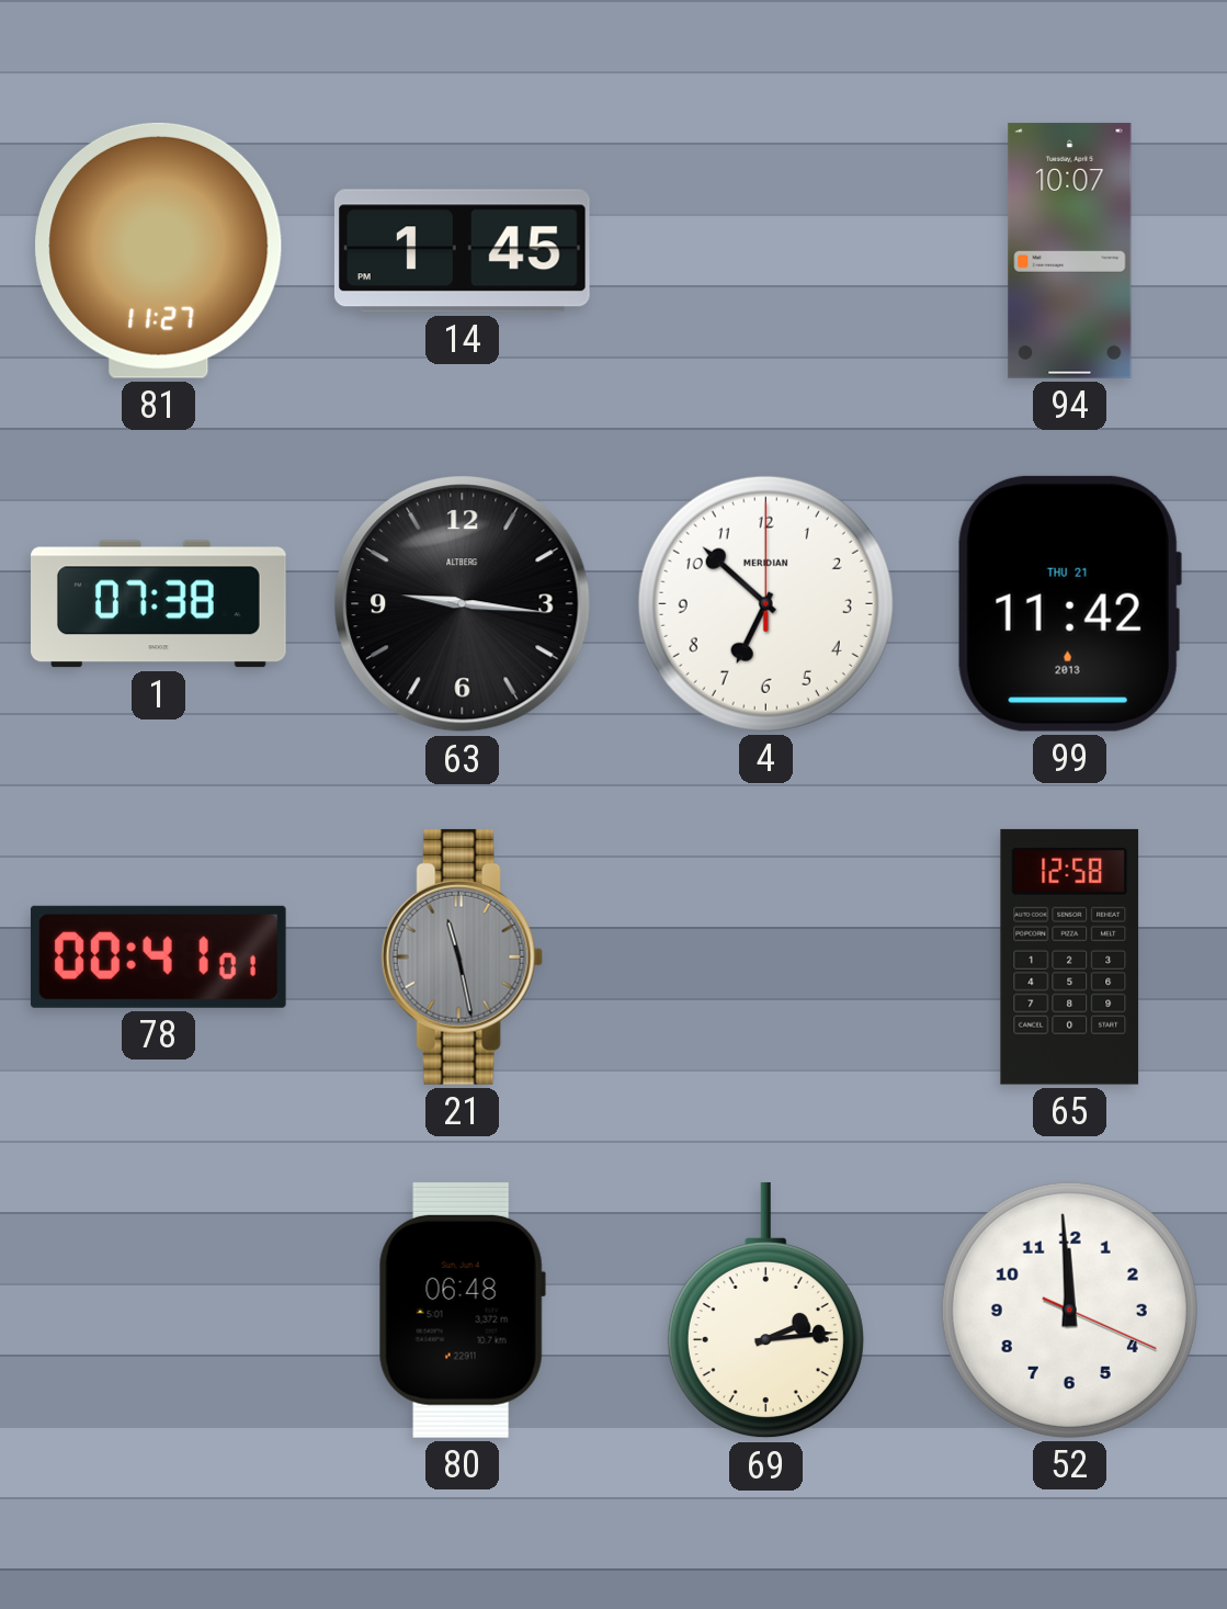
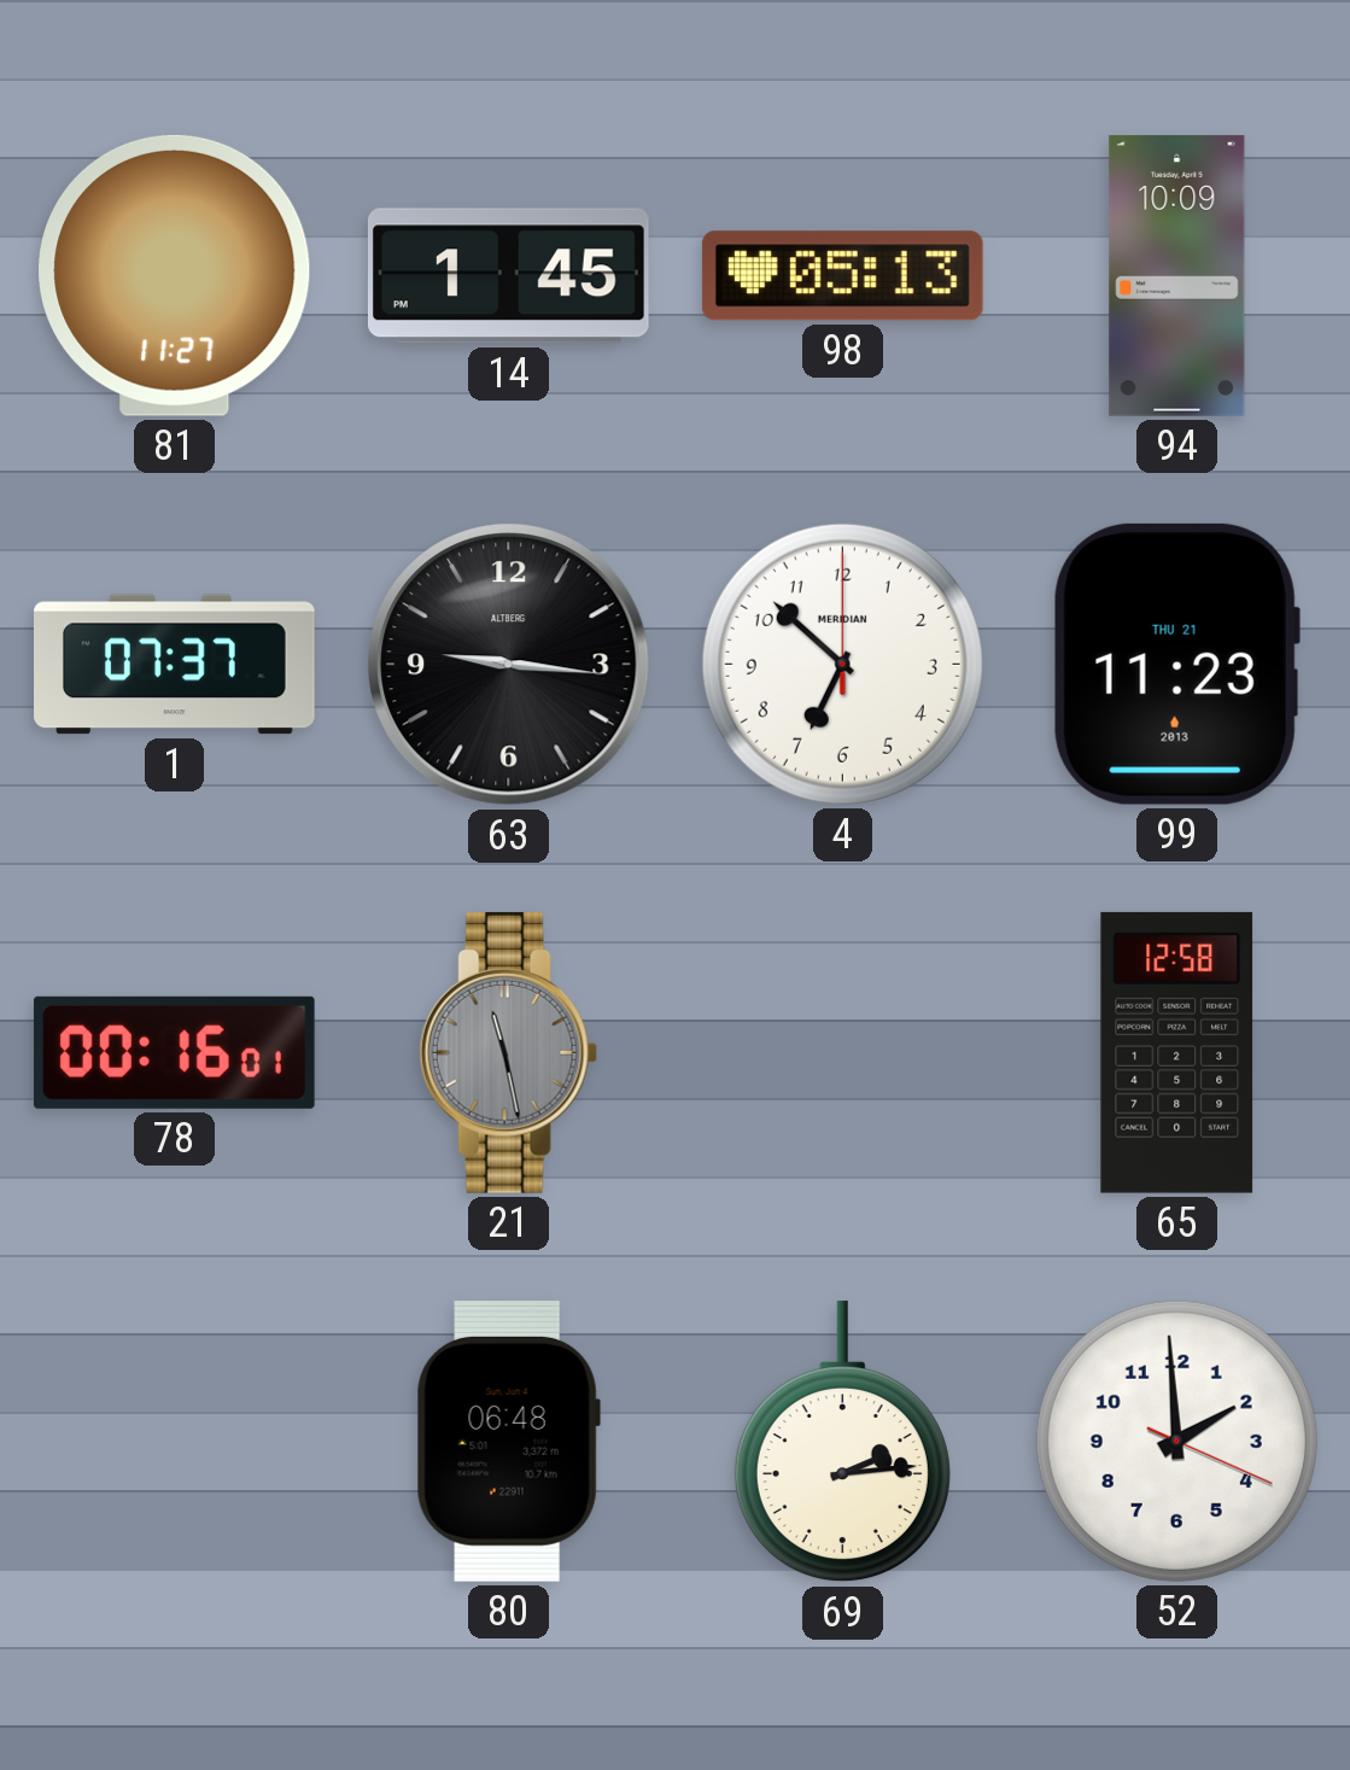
98: none -> 05:13 (842, 276)
94: 10:07 -> 10:09 (1177, 276)
1: 07:38 -> 07:37 (175, 665)
99: 11:42 -> 11:23 (1176, 664)
78: 00:41 -> 00:16 (174, 1052)
52: 11:59 -> 1:59 (1176, 1441)
